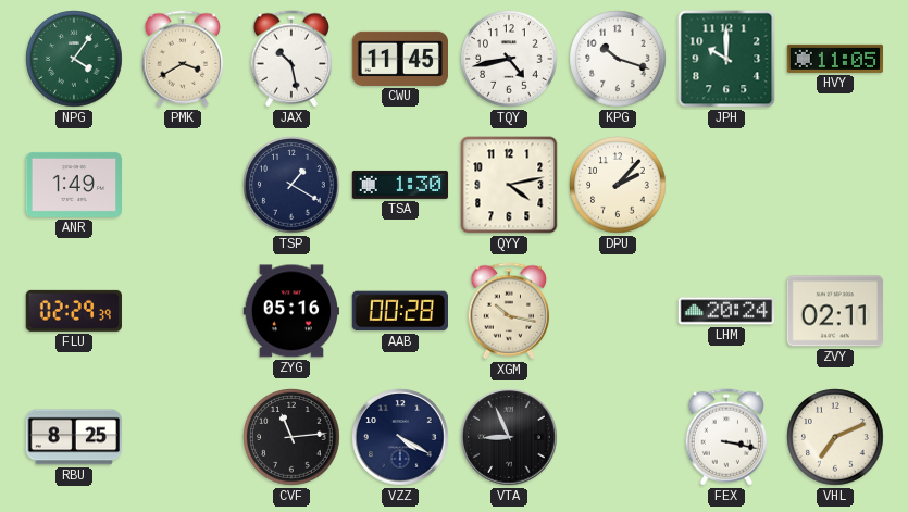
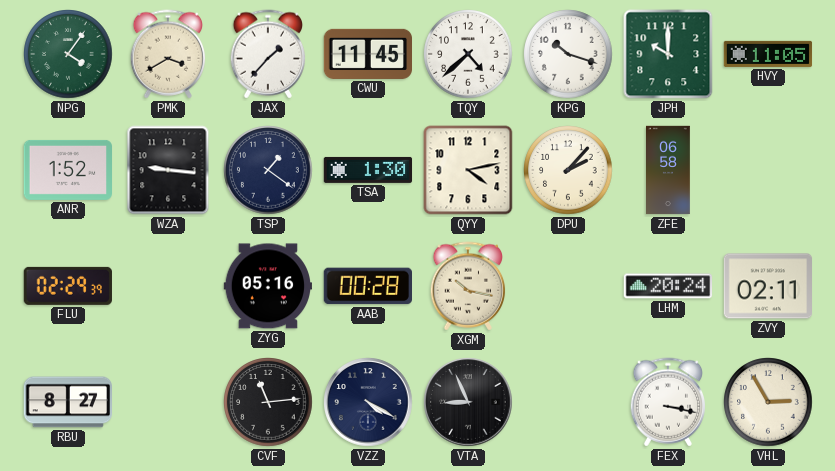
JAX: 10:28 -> 1:37 (268, 54)
TQY: 4:43 -> 4:38 (468, 54)
ANR: 1:49 -> 1:52 (68, 170)
WZA: none -> 9:16 (168, 170)
TSP: 1:20 -> 1:21 (268, 170)
ZFE: none -> 06:58 (669, 170)
RBU: 8:25 -> 8:27 (67, 402)
VHL: 7:11 -> 2:55 (768, 402)
